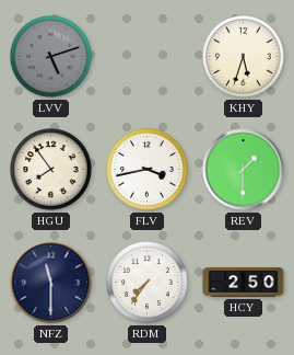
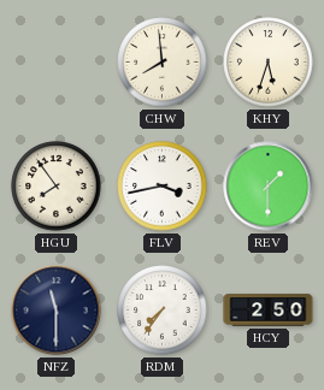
LVV: 5:12 -> none (51, 57)
CHW: none -> 7:59 (163, 63)
